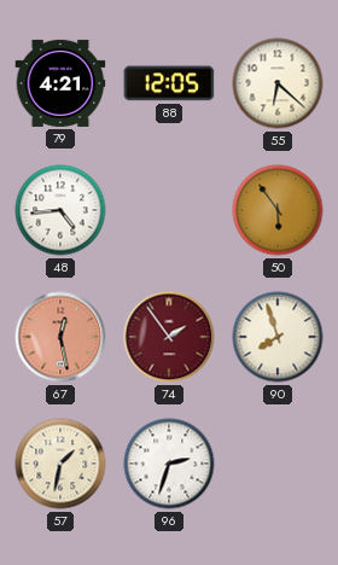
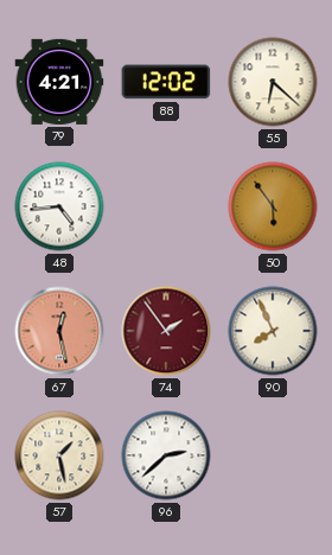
88: 12:05 -> 12:02 (166, 82)
90: 7:57 -> 7:56 (273, 331)
57: 1:32 -> 1:28 (59, 455)
96: 2:33 -> 2:38 (166, 455)
